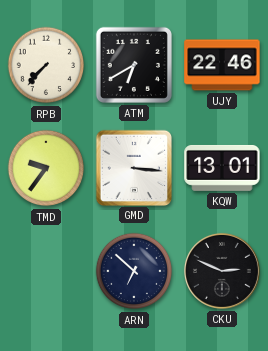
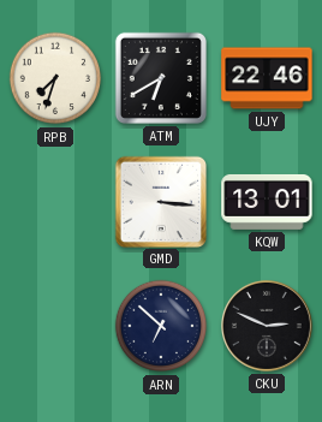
RPB: 7:37 -> 7:33 (55, 78)
TMD: 9:36 -> none (46, 168)
